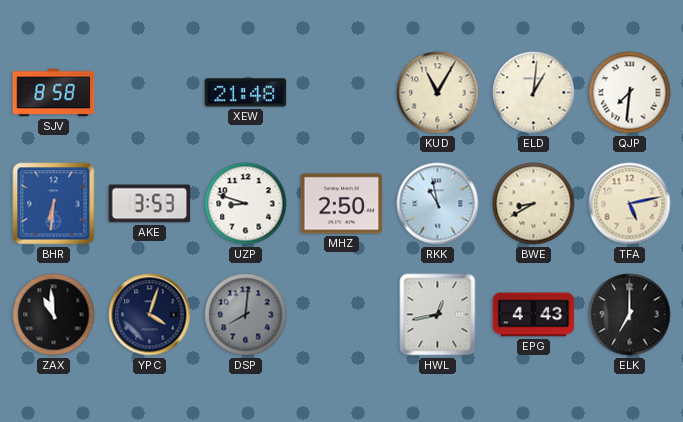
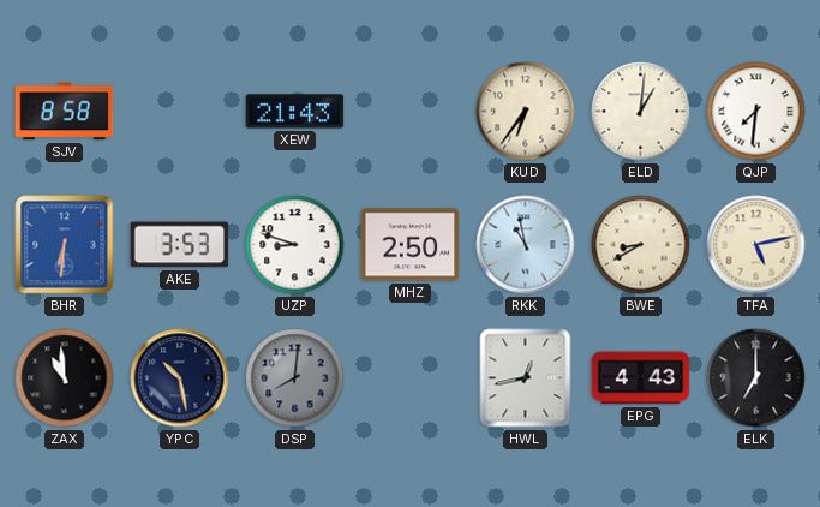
XEW: 21:48 -> 21:43 (295, 112)
KUD: 11:05 -> 6:36 (526, 112)
YPC: 4:03 -> 10:28 (180, 378)
